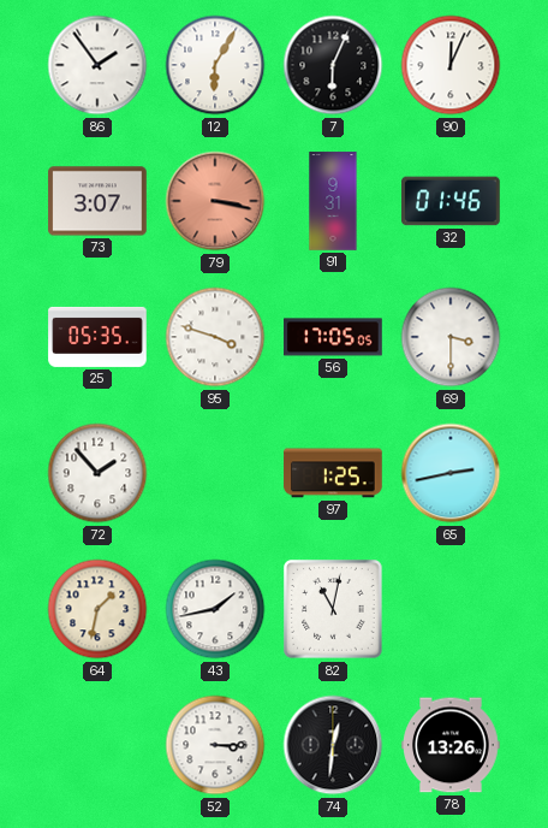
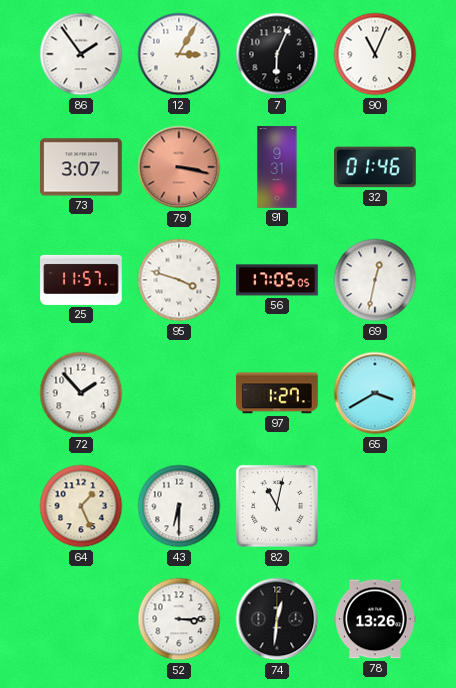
12: 6:05 -> 3:05 (179, 54)
90: 12:04 -> 11:04 (375, 54)
25: 05:35 -> 11:57 (81, 280)
69: 3:30 -> 12:32 (375, 280)
97: 1:25 -> 1:27 (277, 393)
65: 2:43 -> 3:40 (375, 393)
64: 1:32 -> 1:26 (81, 506)
43: 1:43 -> 6:30 (179, 506)
